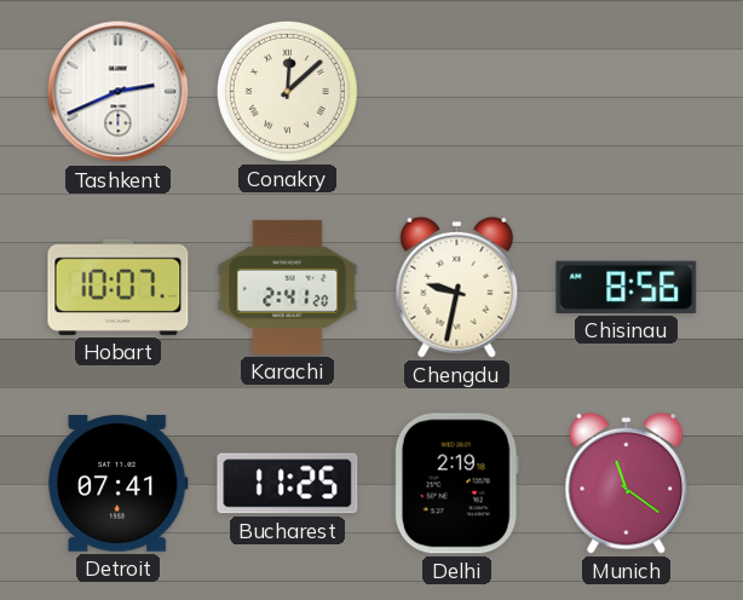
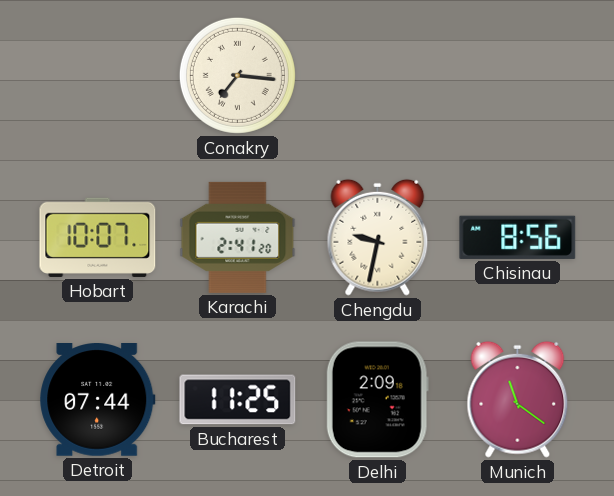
Tashkent: 2:41 -> none (119, 92)
Conakry: 12:08 -> 7:16 (237, 75)
Detroit: 07:41 -> 07:44 (98, 400)
Delhi: 2:19 -> 2:09 (377, 400)
